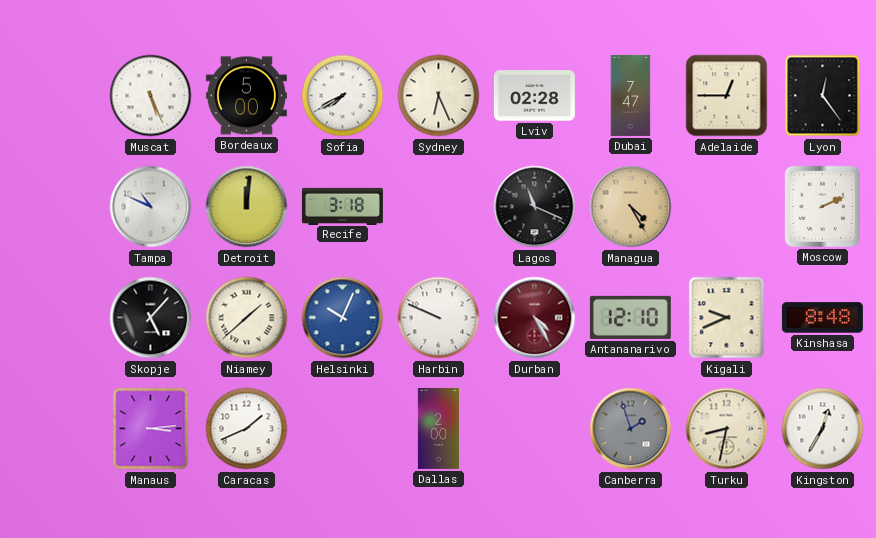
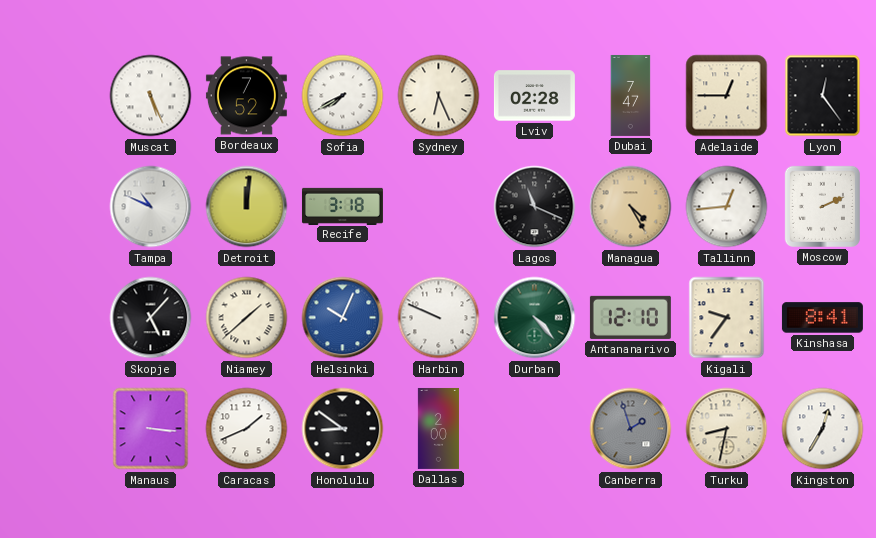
Bordeaux: 5:00 -> 7:52 (246, 96)
Tallinn: none -> 12:44 (727, 207)
Durban: 4:25 -> 4:23 (535, 318)
Durban dial: burgundy -> green (535, 318)
Kigali: 9:41 -> 9:36 (727, 318)
Kinshasa: 8:48 -> 8:41 (822, 318)
Manaus: 3:14 -> 3:16 (151, 429)
Honolulu: none -> 8:51 (343, 429)
